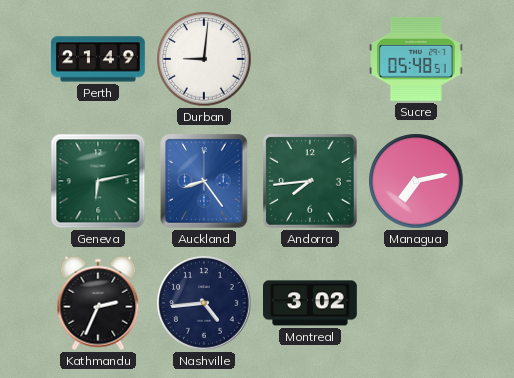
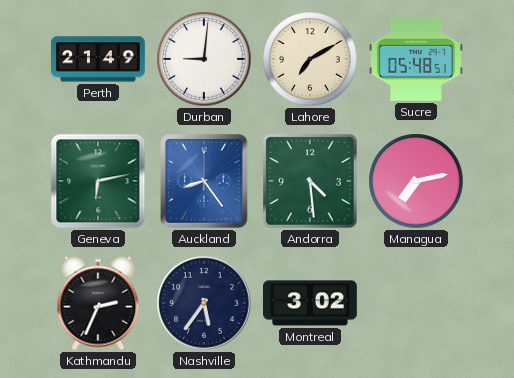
Lahore: none -> 7:10 (310, 59)
Andorra: 7:44 -> 4:29 (311, 182)
Nashville: 4:44 -> 5:36 (204, 303)
